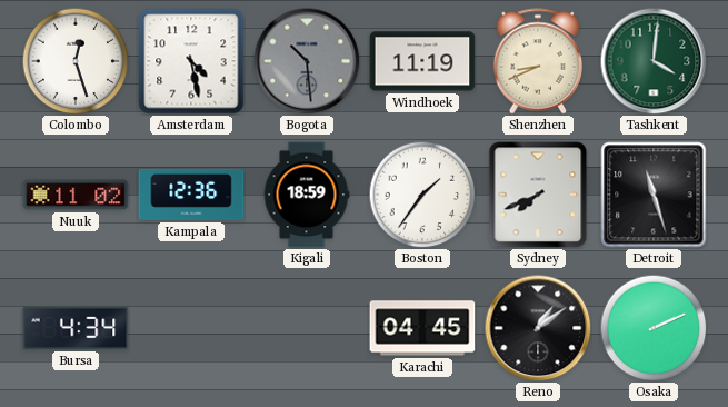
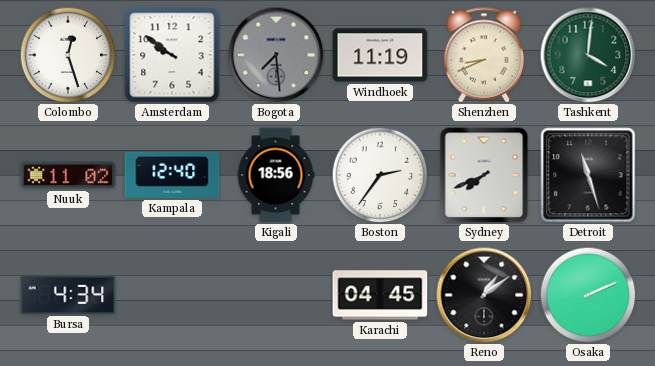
Amsterdam: 4:28 -> 9:51 (172, 55)
Bogota: 10:29 -> 7:29 (276, 55)
Kampala: 12:36 -> 12:40 (172, 175)
Kigali: 18:59 -> 18:56 (276, 175)
Boston: 1:36 -> 2:36 (380, 175)
